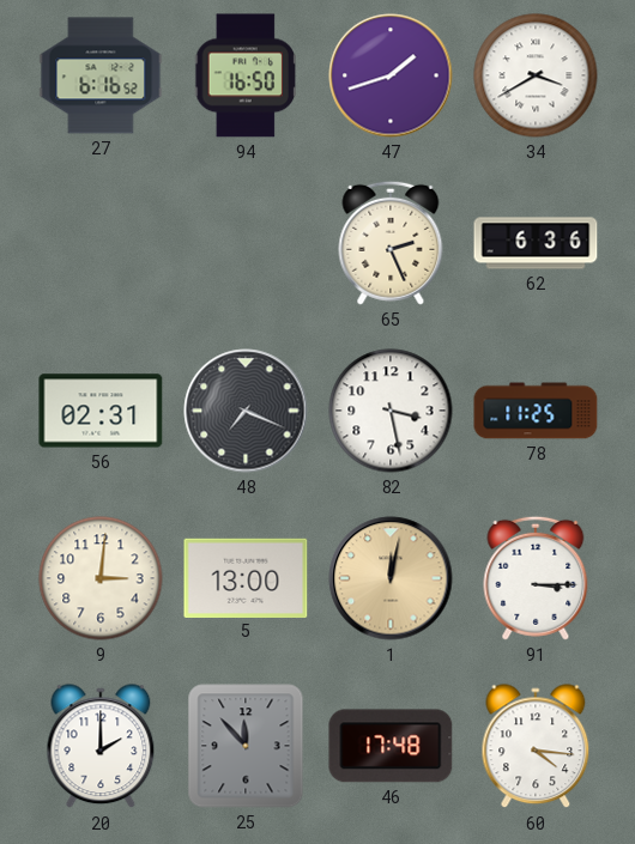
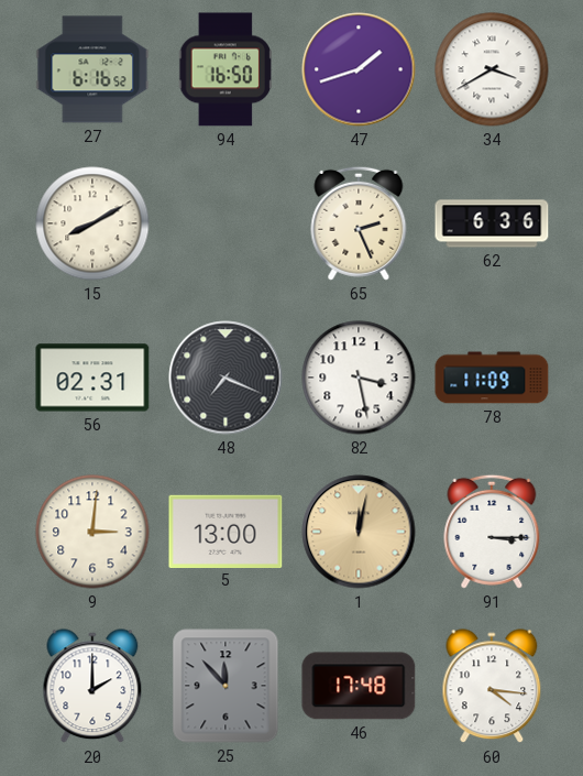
15: none -> 8:10 (92, 223)
78: 11:25 -> 11:09 (492, 378)
